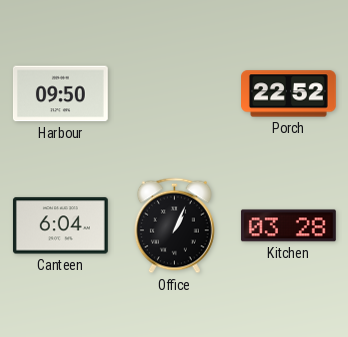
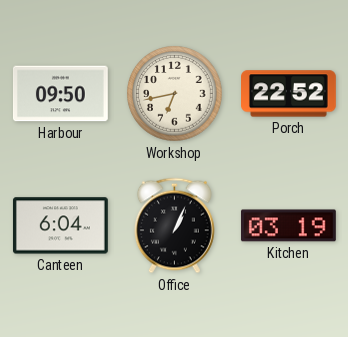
Workshop: none -> 6:43 (175, 94)
Kitchen: 03:28 -> 03:19 (288, 226)
